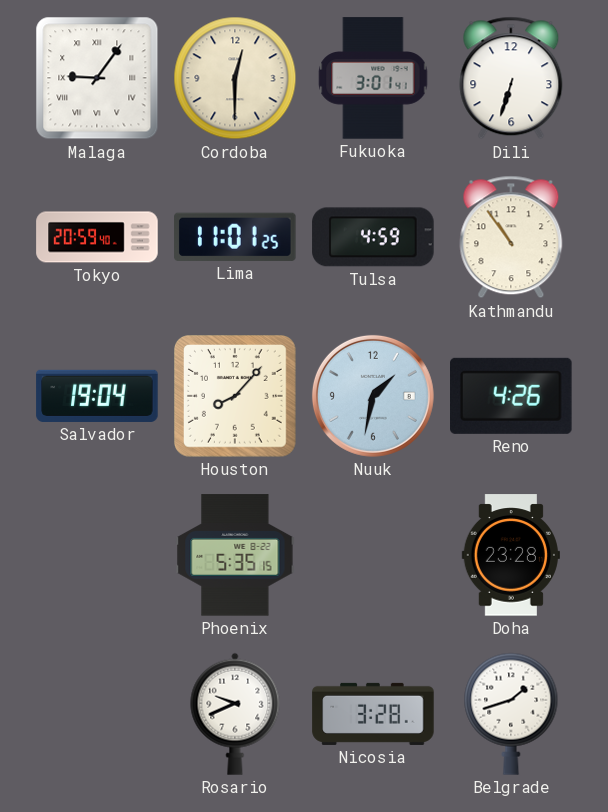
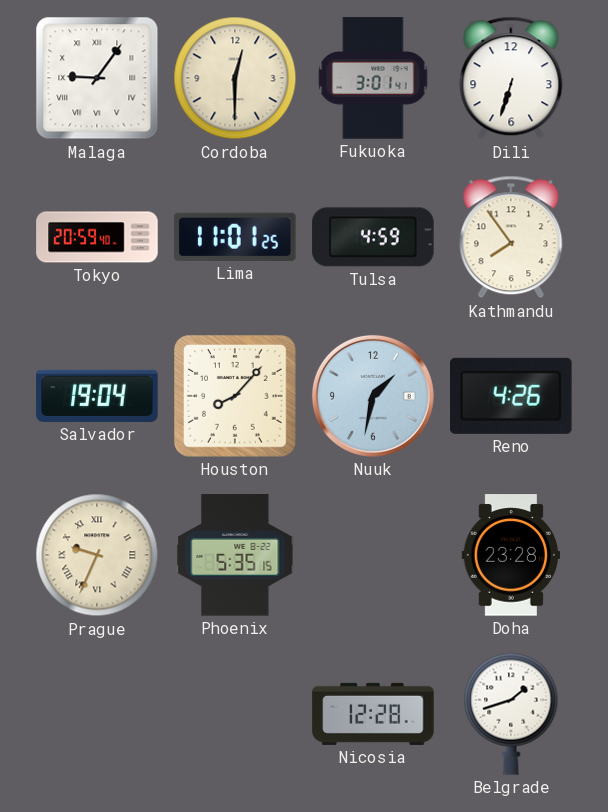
Kathmandu: 10:54 -> 7:54 (511, 237)
Prague: none -> 9:34 (97, 555)
Rosario: 9:41 -> none (235, 714)
Nicosia: 3:28 -> 12:28 (373, 714)
